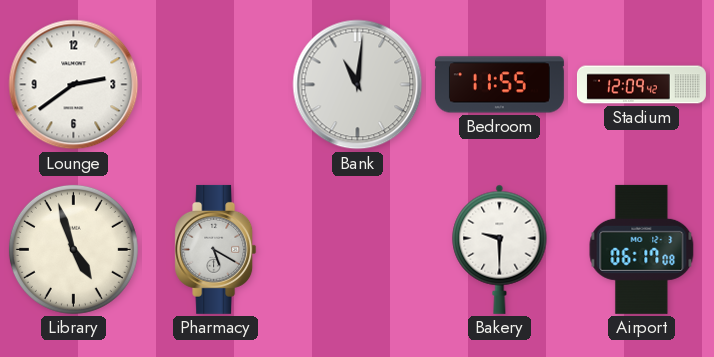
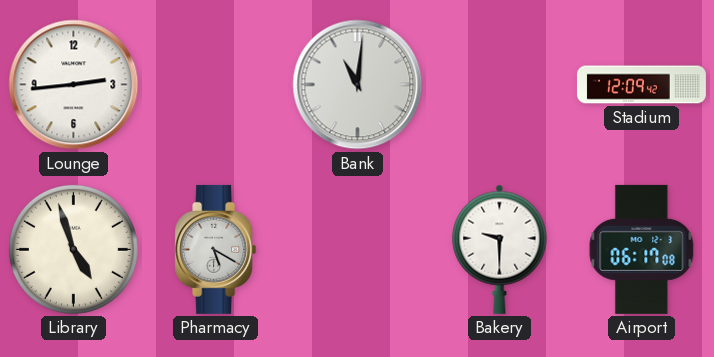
Lounge: 2:39 -> 2:44 (74, 85)
Bedroom: 11:55 -> none (499, 85)
